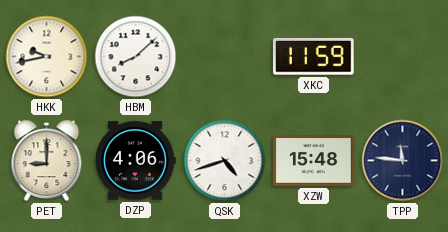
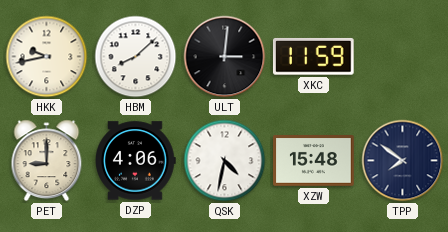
ULT: none -> 3:01 (225, 57)
QSK: 4:42 -> 4:32 (225, 161)
TPP: 11:46 -> 7:51 (403, 161)
